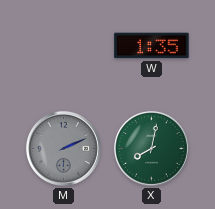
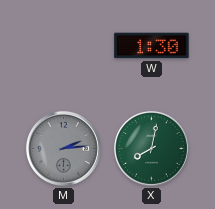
W: 1:35 -> 1:30 (152, 46)
M: 2:11 -> 2:14 (63, 148)
